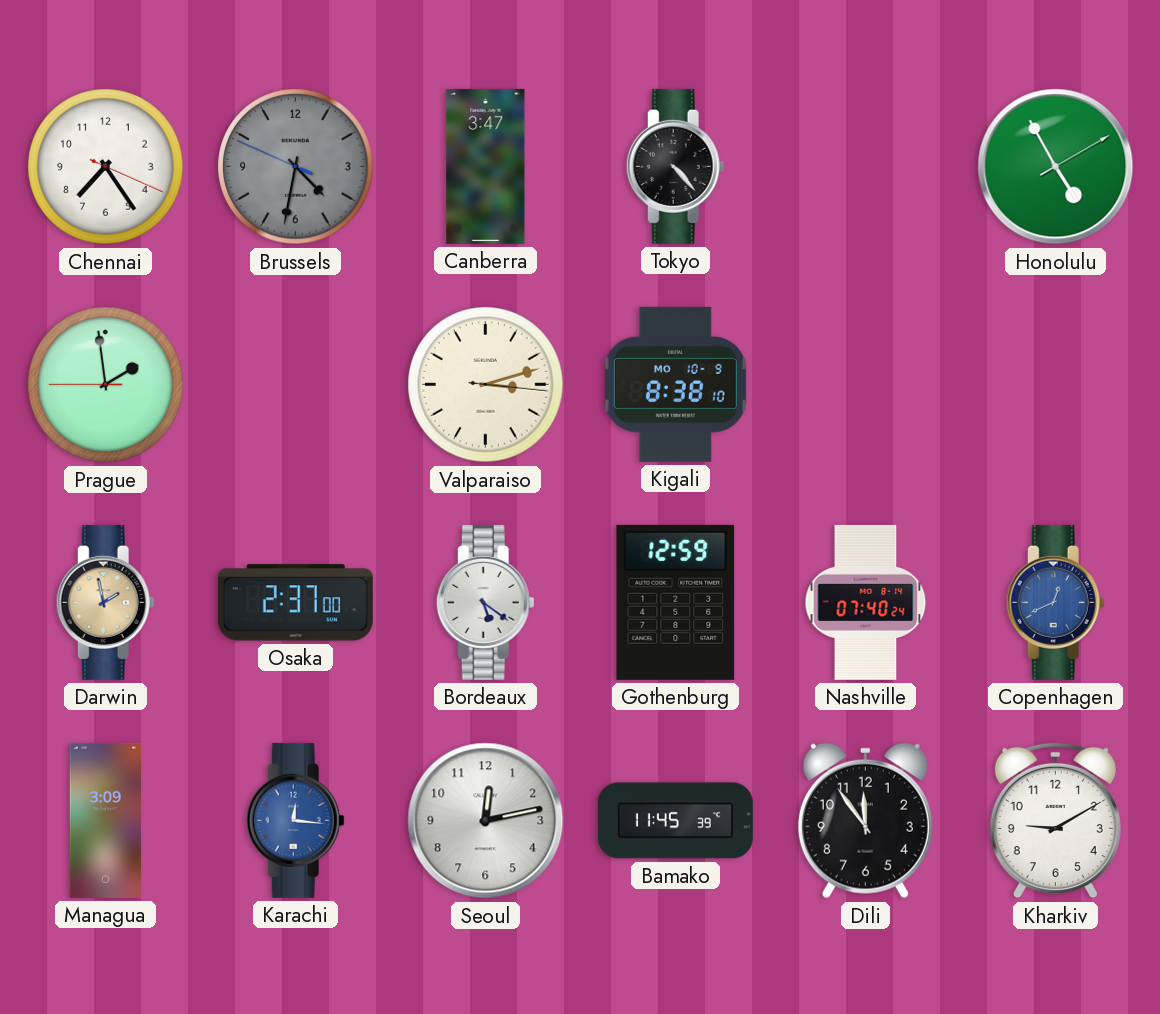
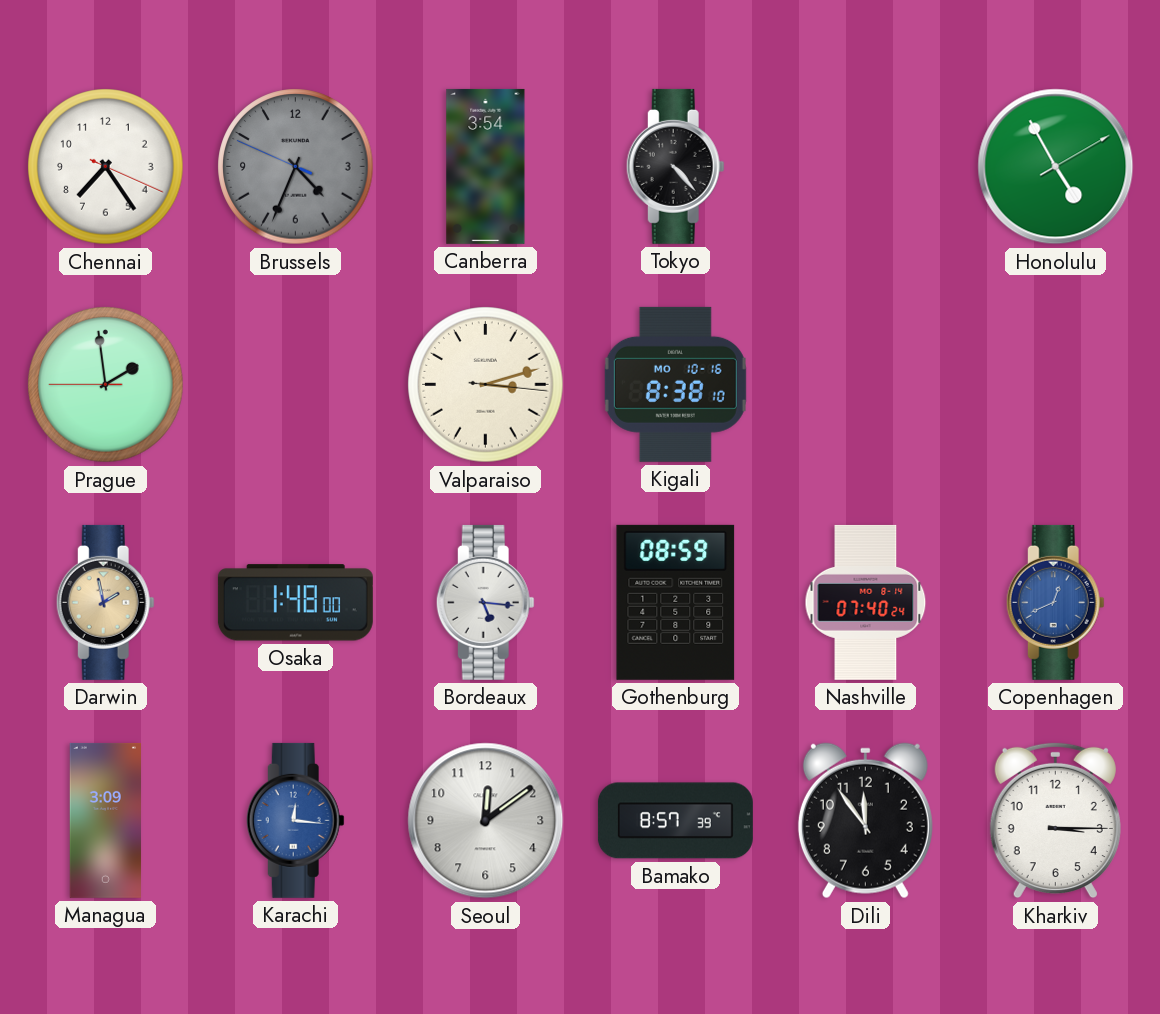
Brussels: 4:31 -> 4:33 (296, 167)
Canberra: 3:47 -> 3:54 (486, 166)
Kigali date: MO 10-9 -> MO 10-16 (675, 384)
Osaka: 2:37 -> 1:48 (295, 603)
Bordeaux: 5:21 -> 5:16 (485, 602)
Gothenburg: 12:59 -> 08:59 (676, 602)
Seoul: 12:13 -> 12:09 (486, 821)
Bamako: 11:45 -> 8:57 (675, 821)
Kharkiv: 9:10 -> 3:15 (1055, 821)
